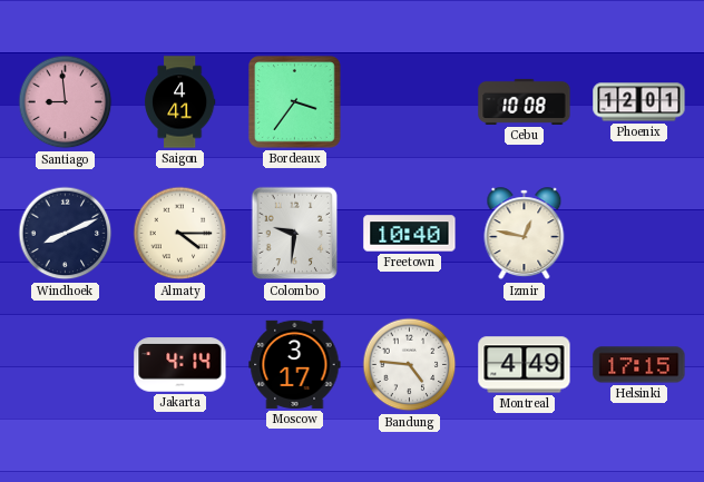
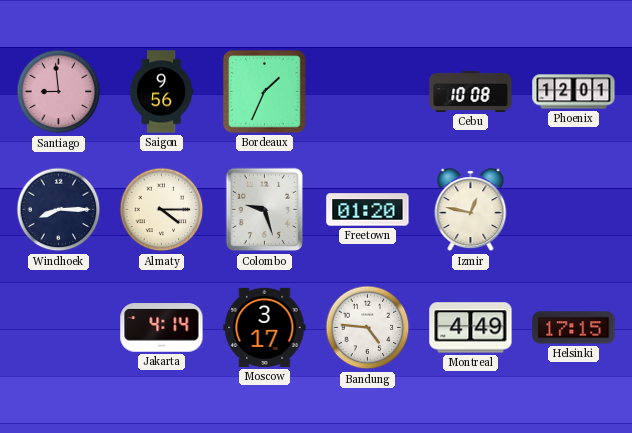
Saigon: 4:41 -> 9:56 (161, 92)
Bordeaux: 3:36 -> 1:34 (265, 92)
Windhoek: 8:11 -> 8:15 (59, 210)
Colombo: 9:31 -> 9:27 (265, 210)
Freetown: 10:40 -> 01:20 (368, 210)
